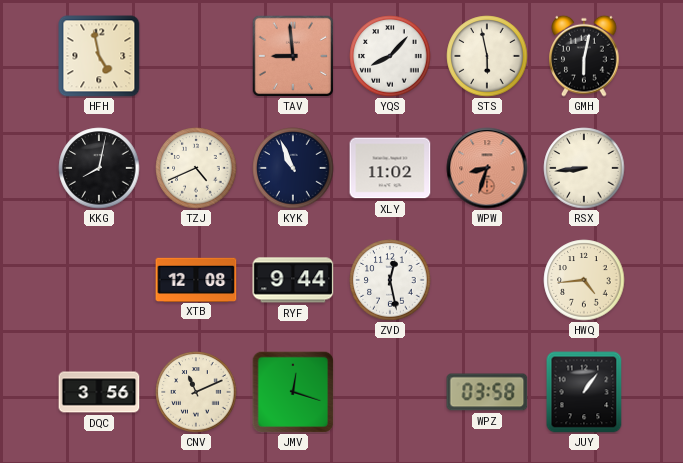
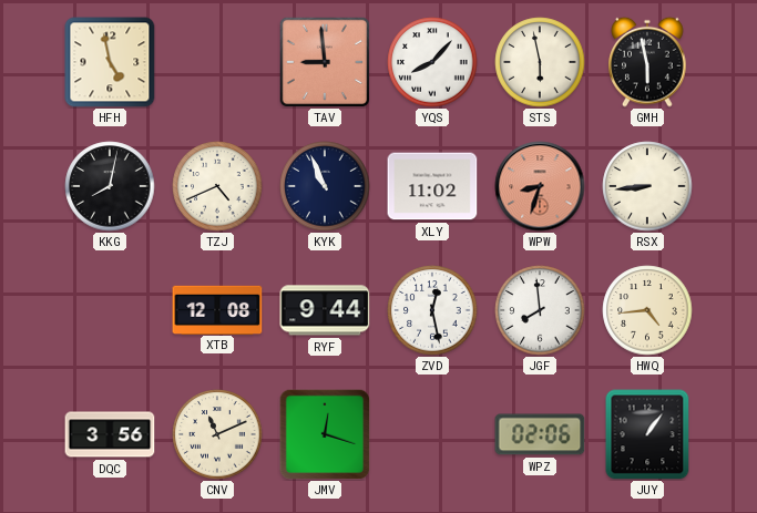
GMH: 6:02 -> 5:58 (647, 62)
JGF: none -> 7:59 (540, 310)
WPZ: 03:58 -> 02:06 (540, 434)
